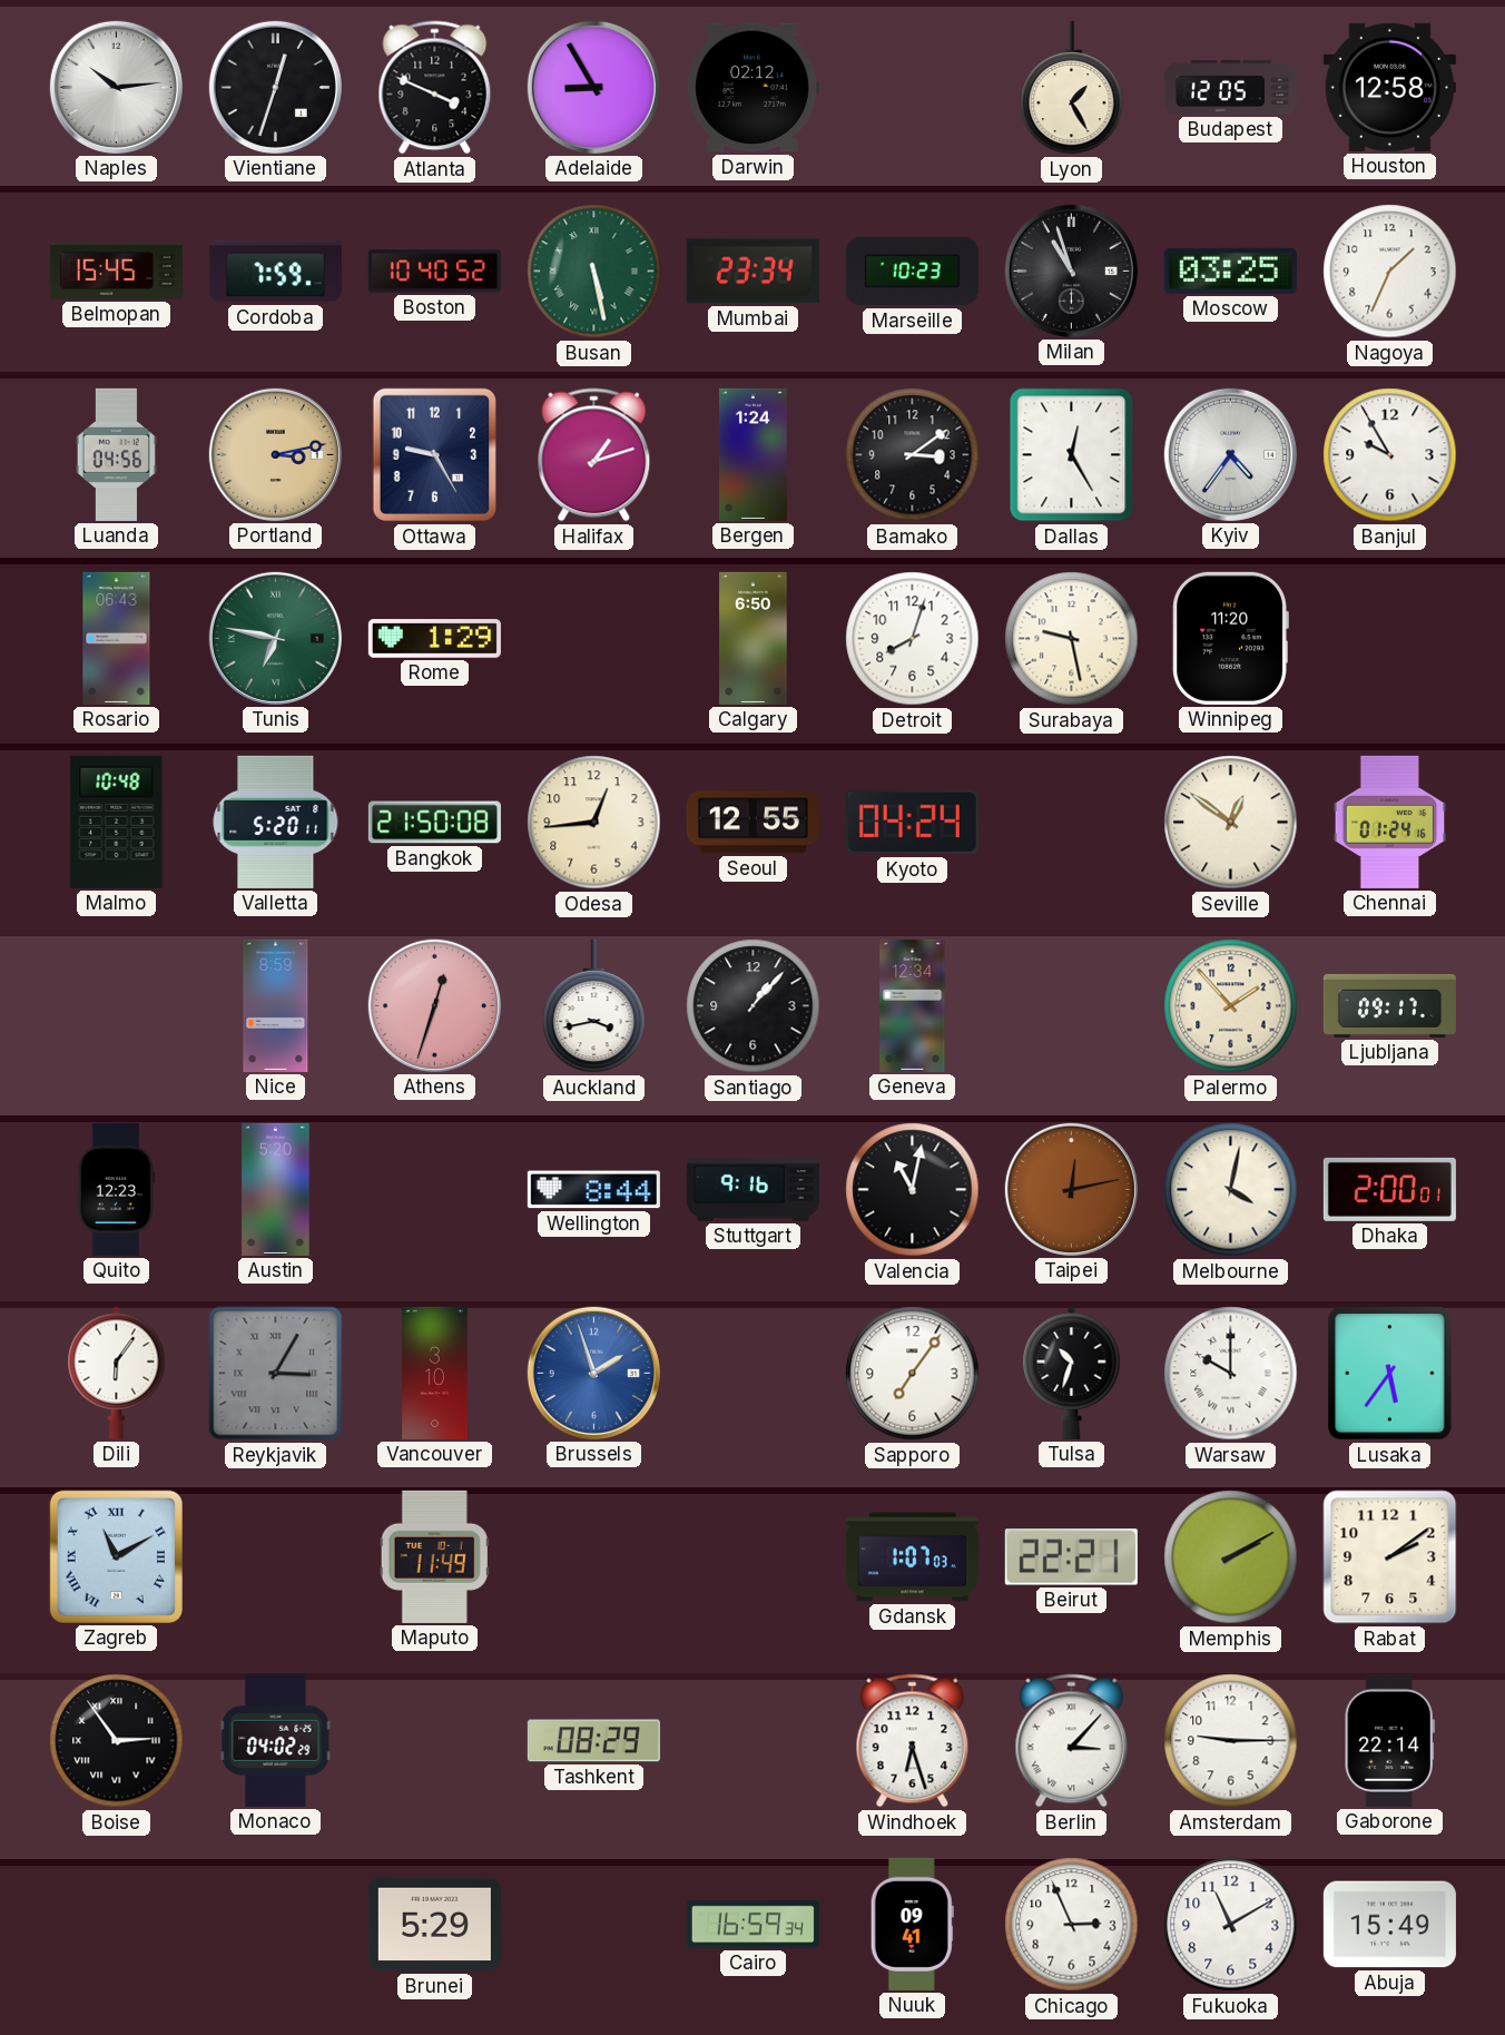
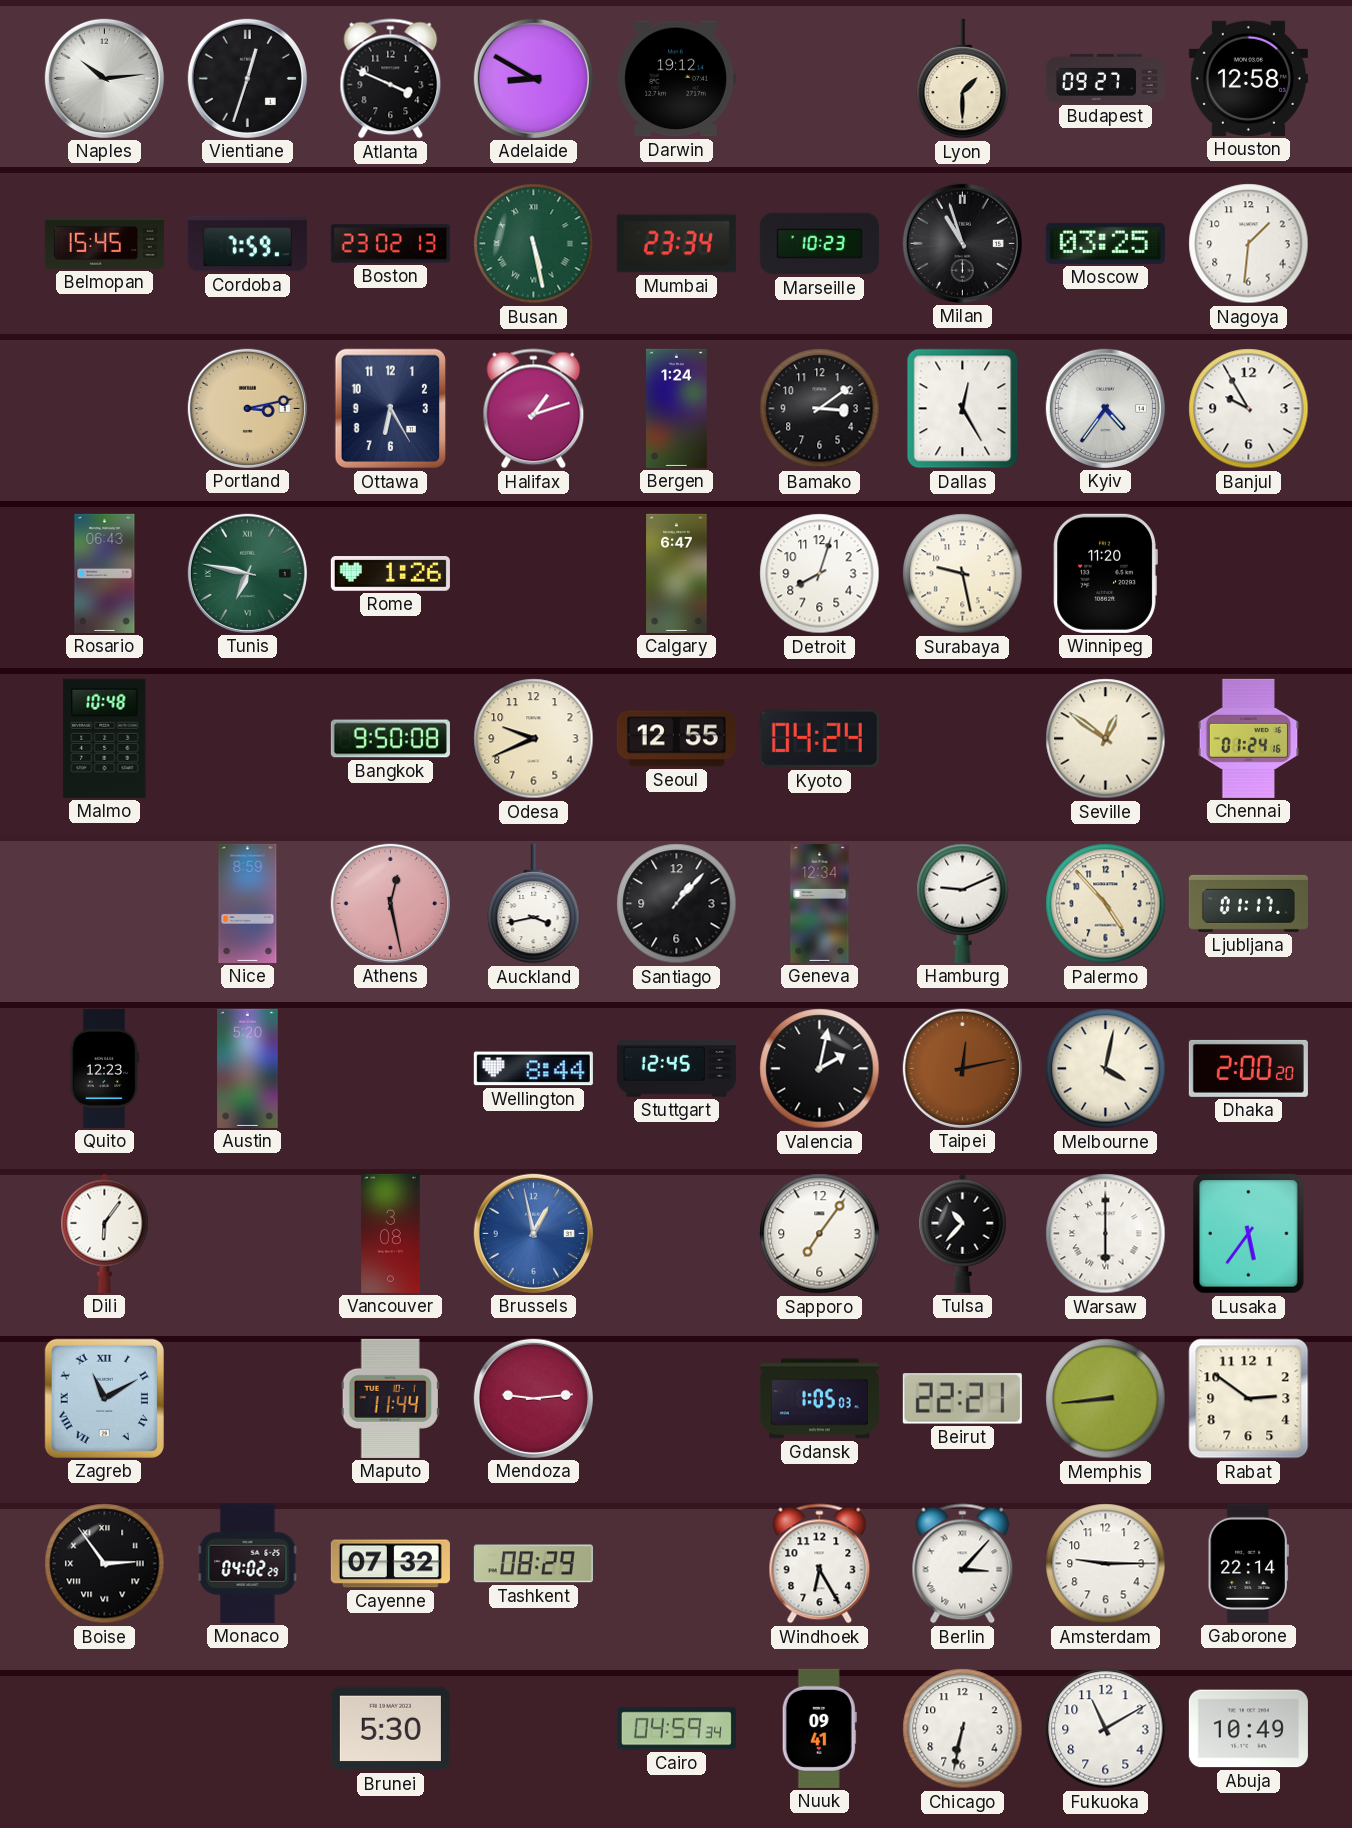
Adelaide: 8:55 -> 8:50 (533, 78)
Darwin: 02:12 -> 19:12 (676, 79)
Lyon: 1:25 -> 1:30 (963, 79)
Budapest: 12:05 -> 09:27 (1105, 78)
Boston: 10:40 -> 23:02 (390, 244)
Nagoya: 1:34 -> 1:31 (1249, 244)
Luanda: 04:56 -> none (116, 454)
Ottawa: 9:25 -> 6:25 (391, 409)
Rome: 1:29 -> 1:26 (390, 574)
Calgary: 6:50 -> 6:47 (677, 573)
Valletta: 5:20 -> none (276, 822)
Bangkok: 21:50 -> 9:50 (390, 739)
Odesa: 12:44 -> 9:41 (534, 739)
Athens: 12:33 -> 12:28 (390, 903)
Hamburg: none -> 9:11 (963, 903)
Palermo: 1:53 -> 4:53 (1106, 904)
Ljubljana: 09:17 -> 01:17 (1248, 903)
Stuttgart: 9:16 -> 12:45 (676, 1069)
Valencia: 11:02 -> 2:02 (820, 1069)
Dhaka: 2:00:01 -> 2:00:20 (1248, 1068)
Reykjavik: 3:05 -> none (276, 1374)
Vancouver: 3:10 -> 3:08 (391, 1233)
Brussels: 1:57 -> 12:58 (533, 1233)
Tulsa: 10:33 -> 10:37 (963, 1233)
Warsaw: 10:00 -> 6:00 (1106, 1234)
Maputo: 11:49 -> 11:44 (390, 1398)
Mendoza: none -> 9:14 (533, 1398)
Gdansk: 1:07 -> 1:05 (819, 1399)
Memphis: 2:10 -> 8:44 (1106, 1399)
Rabat: 2:09 -> 2:51 (1249, 1399)
Cayenne: none -> 07:32 (390, 1564)
Windhoek: 6:27 -> 6:25 (820, 1564)
Brunei: 5:29 -> 5:30 (390, 1729)
Cairo: 16:59 -> 04:59 (676, 1729)
Chicago: 2:56 -> 6:32 (963, 1729)
Abuja: 15:49 -> 10:49 (1248, 1729)
